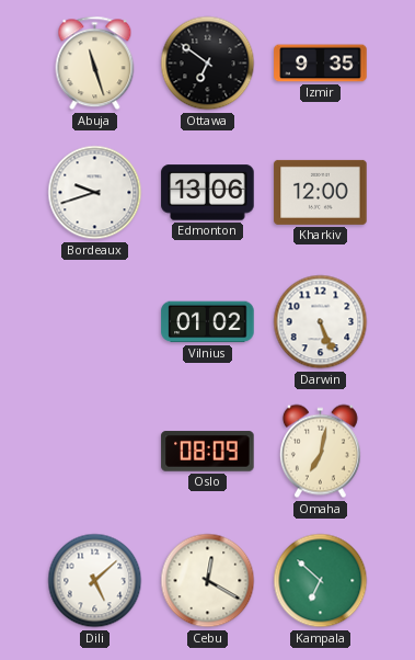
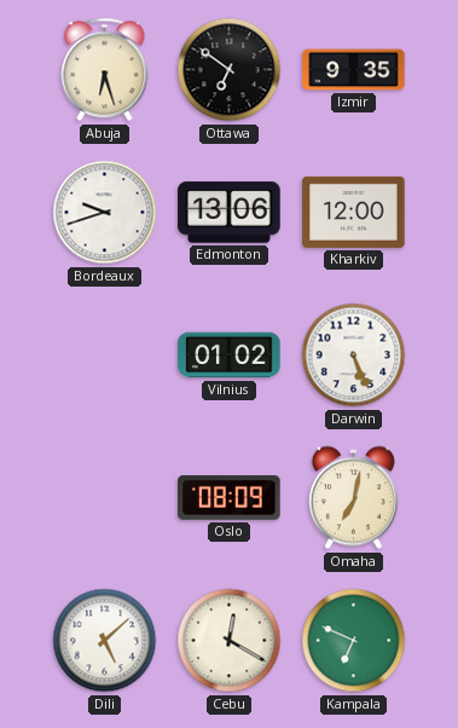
Abuja: 11:27 -> 6:27 (105, 70)
Kampala: 6:52 -> 6:49 (354, 641)
